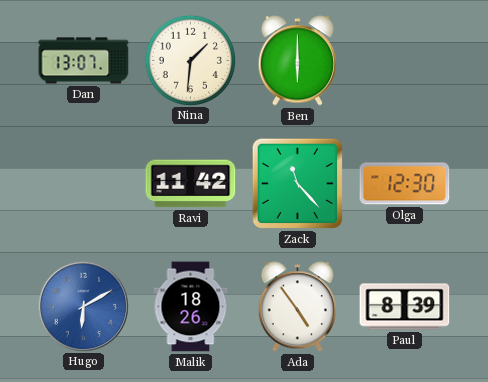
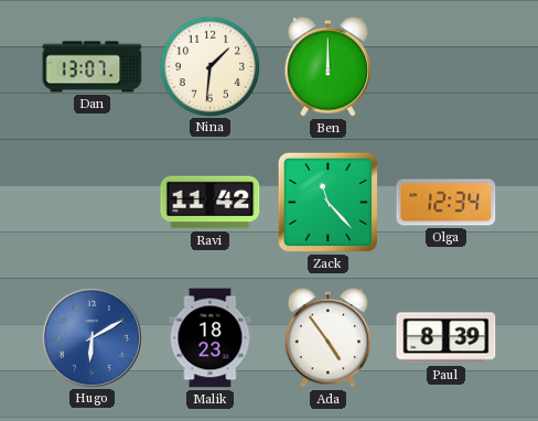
Ben: 6:00 -> 12:00 (327, 67)
Olga: 12:30 -> 12:34 (446, 203)
Malik: 18:26 -> 18:23 (211, 338)
